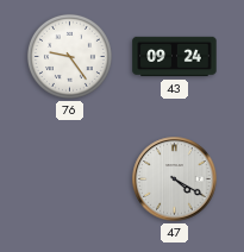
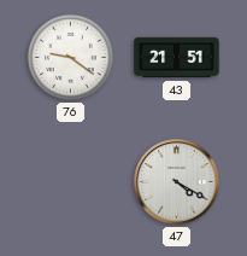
76: 9:24 -> 9:21 (70, 57)
43: 09:24 -> 21:51 (177, 58)
